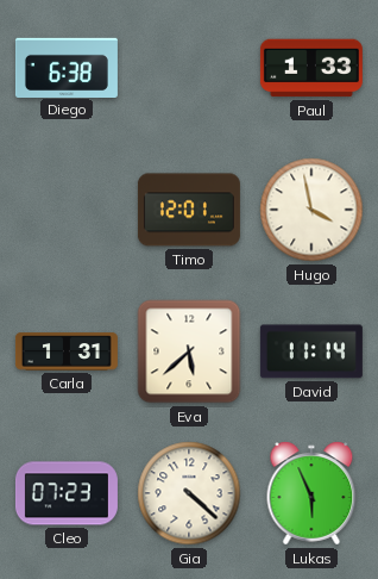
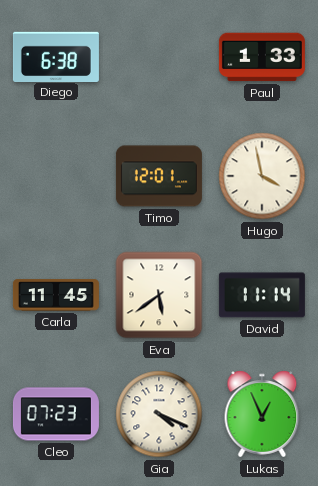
Carla: 1:31 -> 11:45 (56, 295)
Eva: 5:38 -> 5:39 (159, 295)
Gia: 4:22 -> 4:19 (159, 414)
Lukas: 5:56 -> 12:56 (262, 414)
